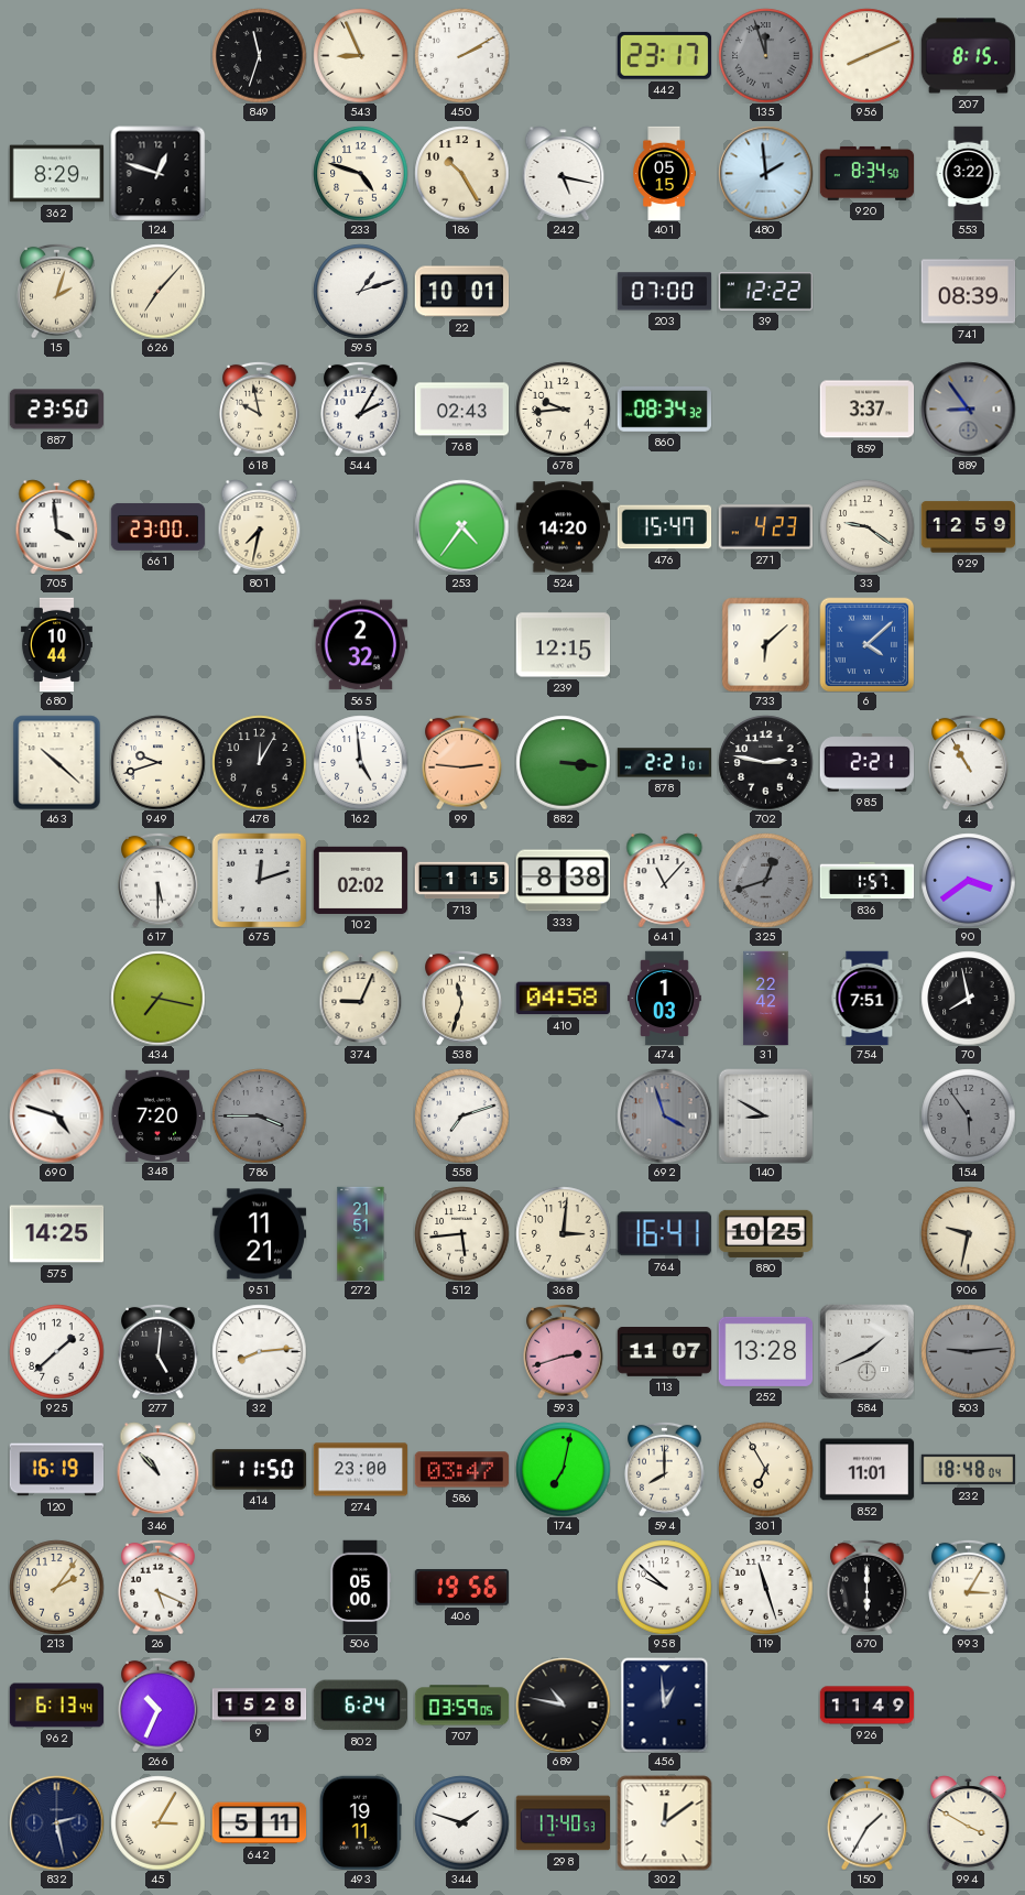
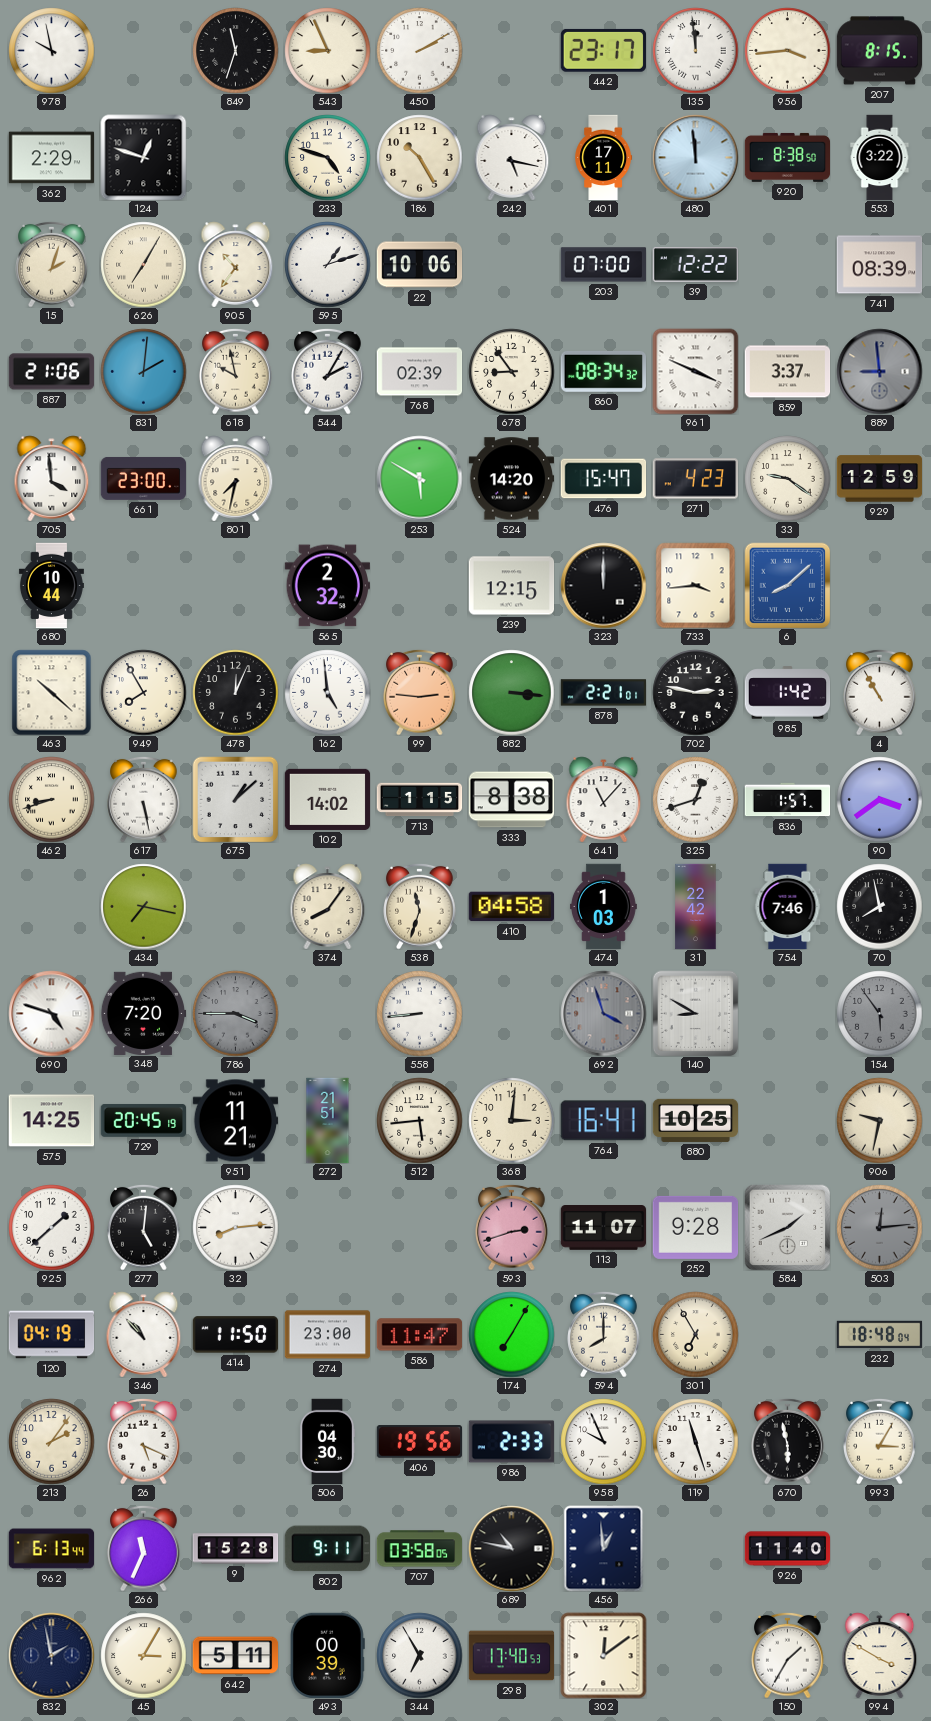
978: none -> 9:58 (51, 50)
135: 11:57 -> 11:59 (695, 50)
135 dial: grey -> white (695, 50)
956: 8:11 -> 3:44 (787, 50)
362: 8:29 -> 2:29 (51, 158)
401: 05:15 -> 17:11 (604, 157)
480: 1:59 -> 11:59 (695, 157)
920: 8:34 -> 8:38 (787, 157)
626: 7:07 -> 7:05 (143, 264)
905: none -> 10:36 (236, 264)
22: 10:01 -> 10:06 (419, 265)
887: 23:50 -> 21:06 (51, 372)
831: none -> 2:01 (143, 371)
768: 02:43 -> 02:39 (419, 372)
678: 9:44 -> 8:54 (511, 371)
961: none -> 3:49 (695, 371)
889: 8:54 -> 8:59 (879, 371)
253: 4:36 -> 5:50 (419, 478)
323: none -> 12:00 (603, 585)
733: 6:08 -> 3:44 (696, 585)
6: 4:08 -> 8:08 (787, 585)
949: 9:42 -> 7:55 (143, 692)
478: 12:05 -> 12:04 (235, 692)
985: 2:21 -> 1:42 (787, 693)
462: none -> 8:42 (51, 799)
617: 5:30 -> 5:28 (144, 799)
675: 12:12 -> 1:08 (235, 799)
102: 02:02 -> 14:02 (327, 799)
325 dial: grey -> white (695, 799)
374: 9:04 -> 8:06 (328, 906)
754: 7:51 -> 7:46 (788, 906)
558: 7:12 -> 8:44 (419, 1013)
729: none -> 20:45 (143, 1120)
252: 13:28 -> 9:28 (695, 1227)
503: 9:14 -> 12:14 (879, 1227)
120: 16:19 -> 04:19 (51, 1335)
586: 03:47 -> 11:47 (419, 1335)
174: 7:02 -> 7:05 (511, 1334)
852: 11:01 -> none (866, 1470)
506: 05:00 -> 04:30 (327, 1441)
986: none -> 2:33 (511, 1442)
958: 9:52 -> 9:56 (603, 1441)
670: 6:00 -> 5:58 (788, 1441)
266: 10:34 -> 11:34 (144, 1548)
802: 6:24 -> 9:11 (327, 1549)
707: 03:59 -> 03:58 (419, 1549)
926: 11:49 -> 11:40 (787, 1549)
832: 2:28 -> 1:58 (51, 1655)
493: 19:11 -> 00:39 (327, 1655)
344: 1:48 -> 6:55 (419, 1655)
